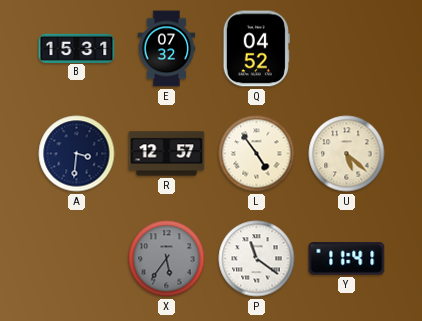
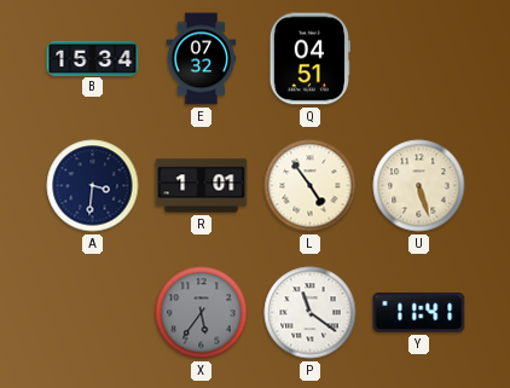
B: 15:31 -> 15:34 (93, 58)
Q: 04:52 -> 04:51 (309, 59)
R: 12:57 -> 1:01 (202, 186)
U: 5:22 -> 5:27 (419, 186)
